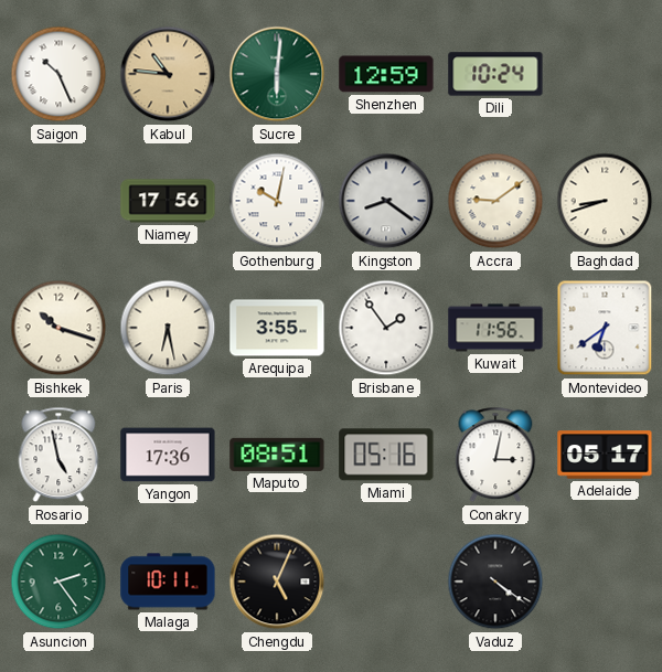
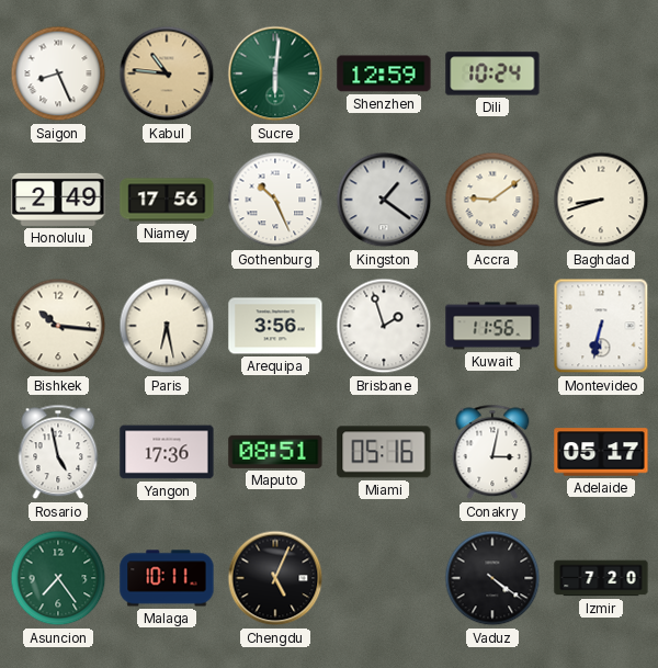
Saigon: 10:26 -> 8:26 (58, 73)
Honolulu: none -> 2:49 (58, 200)
Gothenburg: 10:02 -> 10:26 (275, 200)
Kingston: 8:21 -> 1:21 (384, 200)
Bishkek: 10:18 -> 10:16 (58, 326)
Arequipa: 3:55 -> 3:56 (275, 326)
Brisbane: 1:54 -> 1:57 (384, 326)
Montevideo: 6:39 -> 6:32 (601, 326)
Asuncion: 2:24 -> 7:24 (58, 578)
Izmir: none -> 7:20 (601, 578)
